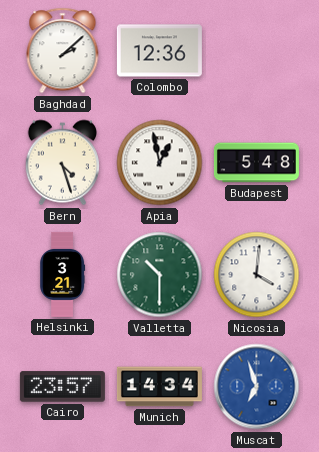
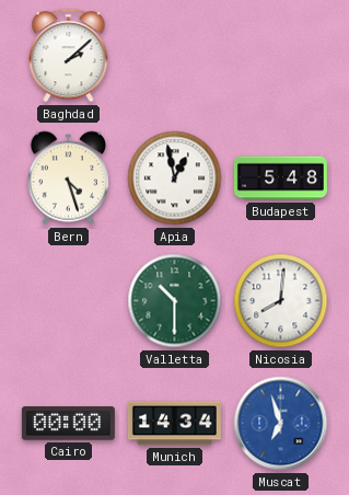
Colombo: 12:36 -> none (159, 51)
Helsinki: 3:21 -> none (63, 274)
Nicosia: 4:01 -> 8:01 (281, 301)
Cairo: 23:57 -> 00:00 (68, 424)
